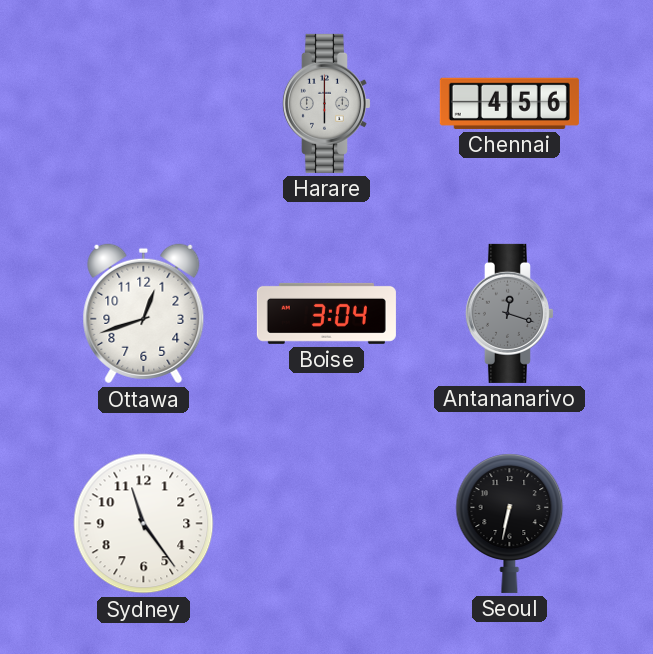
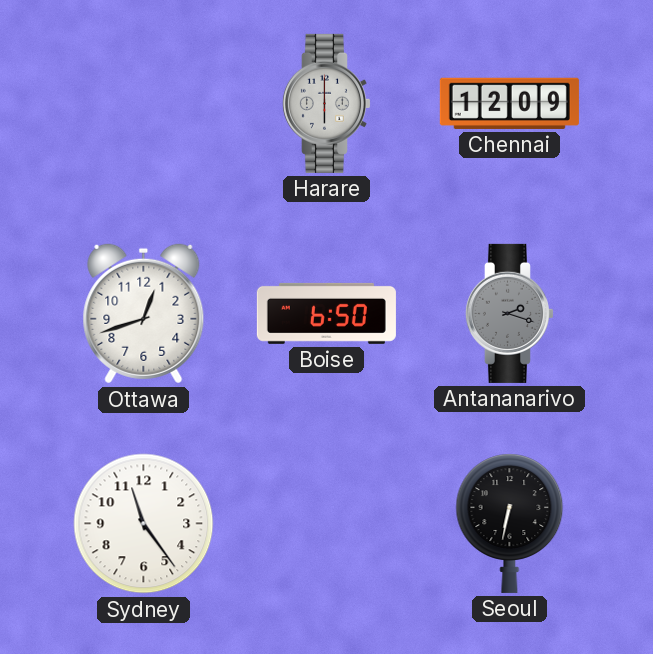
Chennai: 4:56 -> 12:09 (509, 103)
Boise: 3:04 -> 6:50 (326, 313)
Antananarivo: 12:18 -> 2:18 (509, 313)
